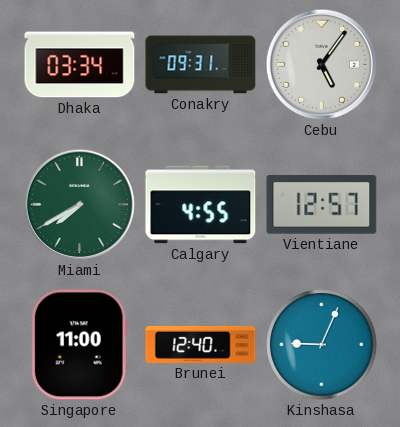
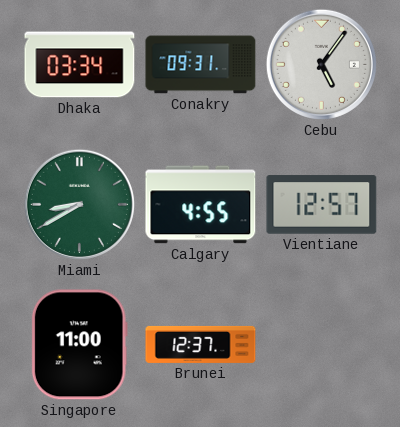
Miami: 7:40 -> 8:40 (79, 204)
Brunei: 12:40 -> 12:37 (201, 344)
Kinshasa: 9:04 -> none (322, 345)
